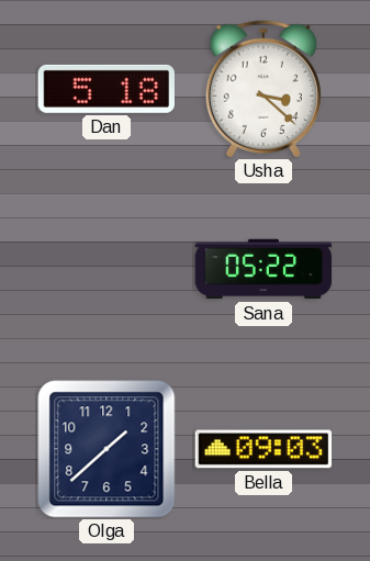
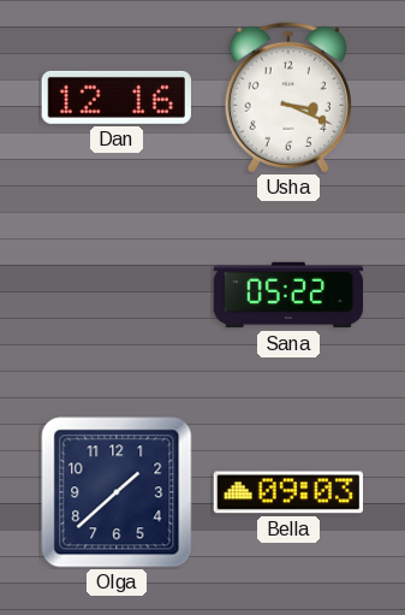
Dan: 5:18 -> 12:16 (117, 97)
Usha: 3:22 -> 3:19 (288, 97)
